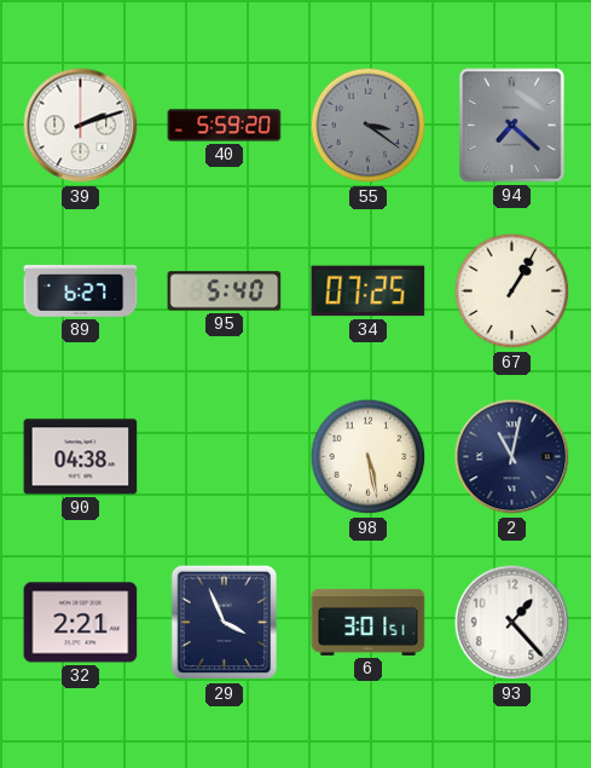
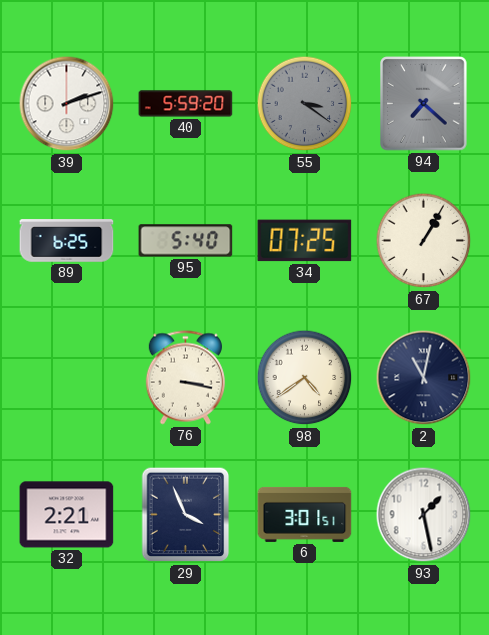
89: 6:27 -> 6:25 (67, 241)
90: 04:38 -> none (81, 457)
76: none -> 3:17 (185, 378)
98: 5:28 -> 4:39 (305, 378)
93: 1:23 -> 1:28 (424, 515)
